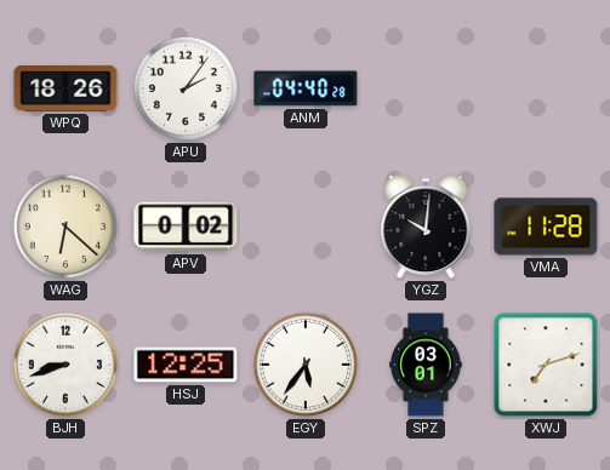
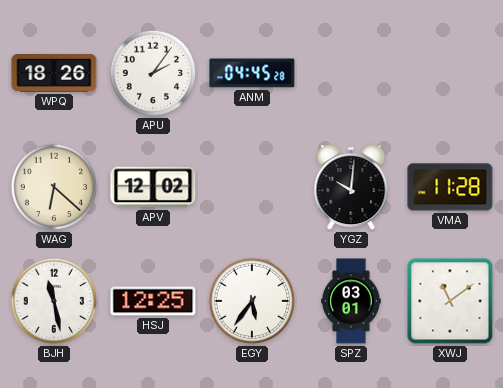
ANM: 04:40 -> 04:45 (252, 73)
APV: 0:02 -> 12:02 (153, 187)
BJH: 8:42 -> 11:28 (54, 301)
XWJ: 7:12 -> 11:09 (450, 301)
